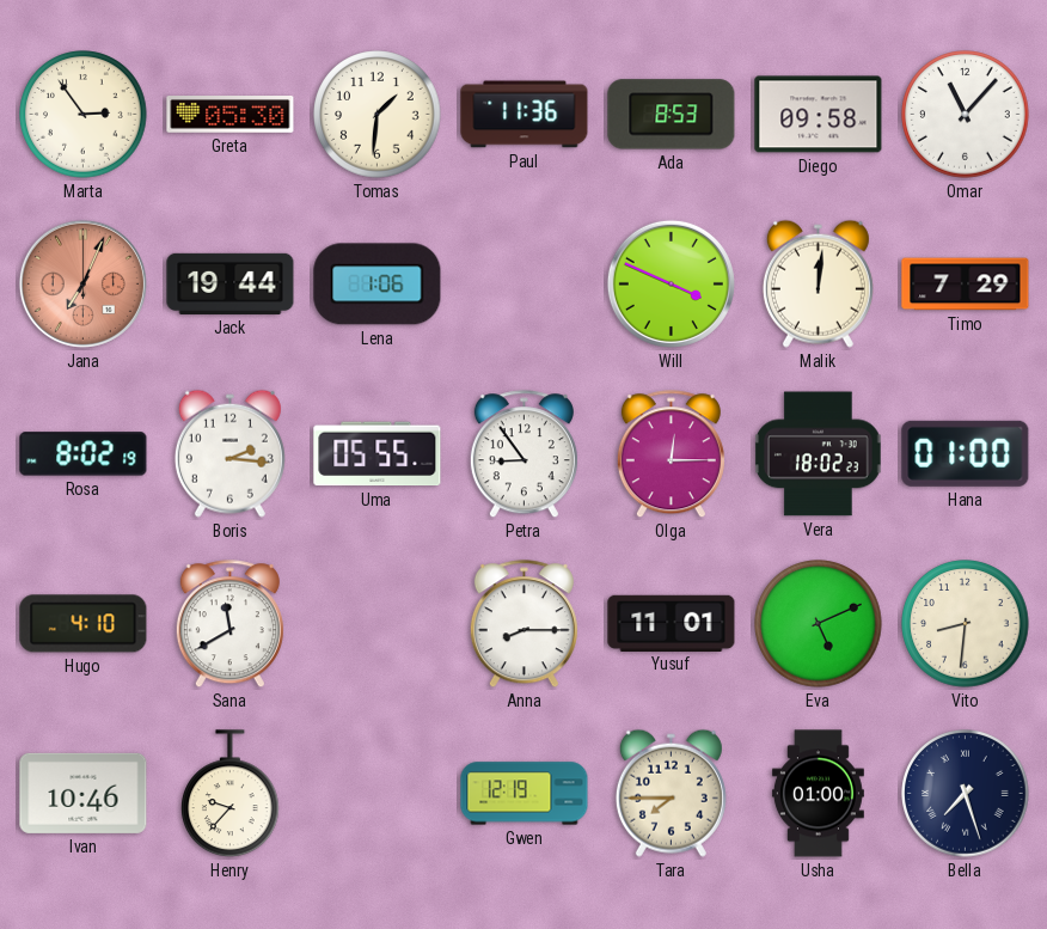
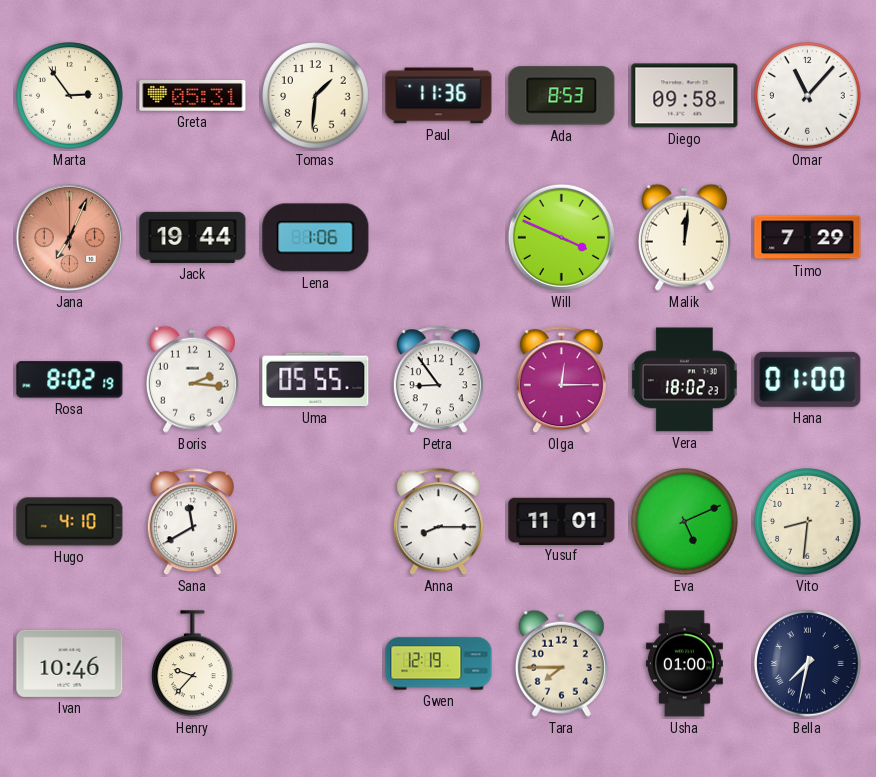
Greta: 05:30 -> 05:31 (193, 96)
Bella: 7:27 -> 7:32 (808, 664)
